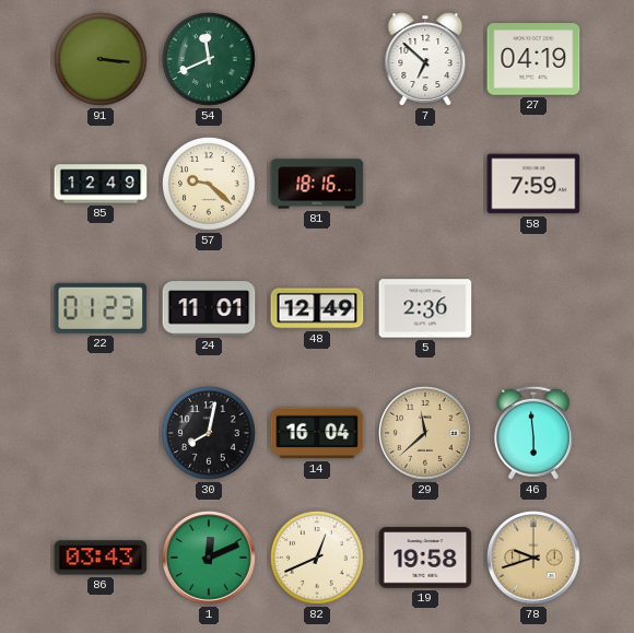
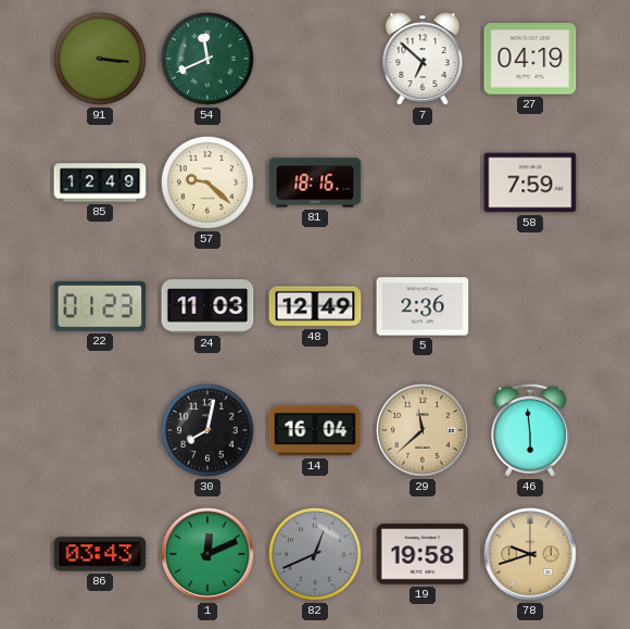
24: 11:01 -> 11:03 (207, 306)
82 dial: cream -> grey (315, 554)
